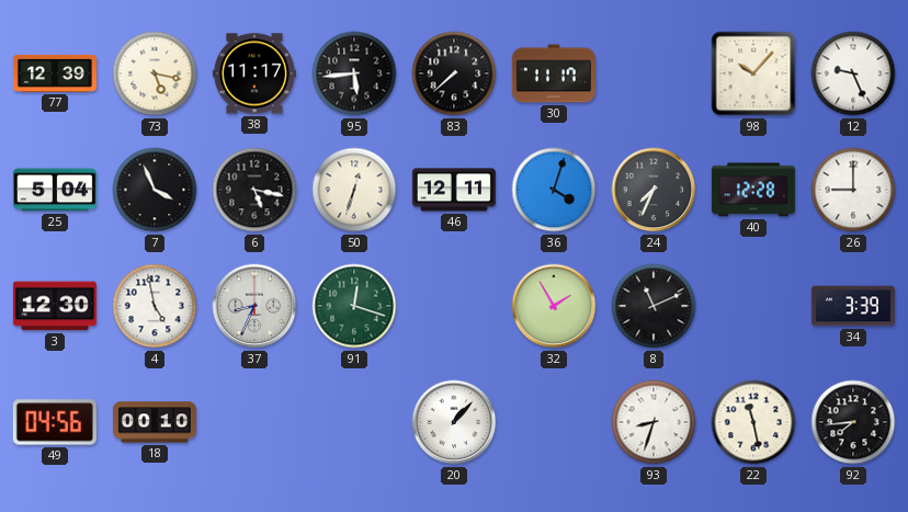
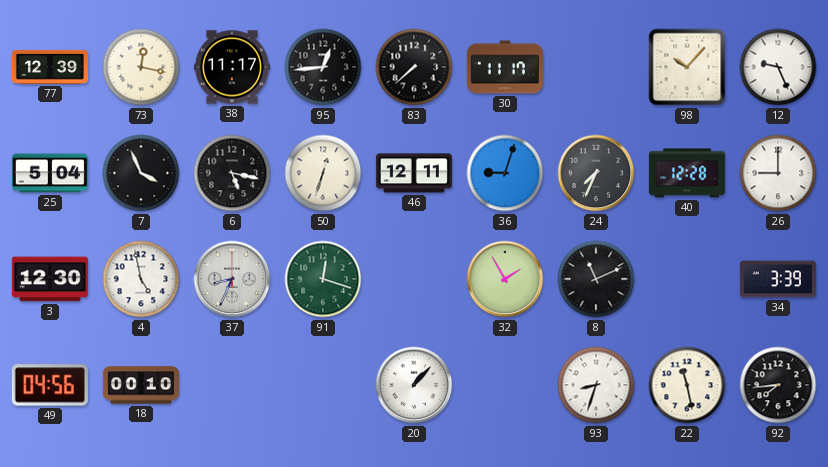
73: 5:17 -> 12:17 (141, 67)
95: 5:44 -> 12:44 (323, 67)
36: 4:03 -> 9:03 (505, 173)
